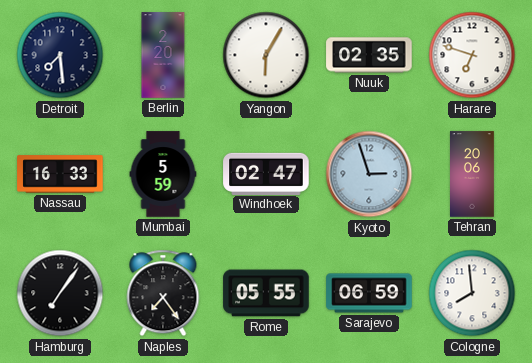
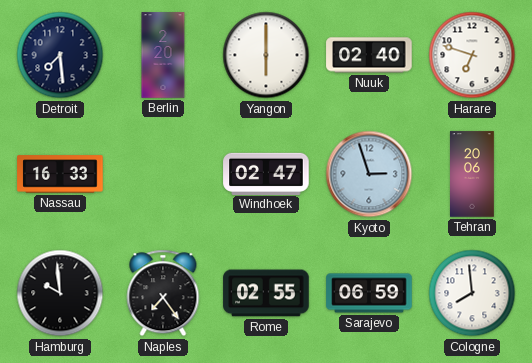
Yangon: 6:05 -> 6:00 (266, 55)
Nuuk: 02:35 -> 02:40 (369, 55)
Mumbai: 5:59 -> none (163, 174)
Hamburg: 7:06 -> 9:59 (60, 293)
Rome: 05:55 -> 02:55 (266, 293)
